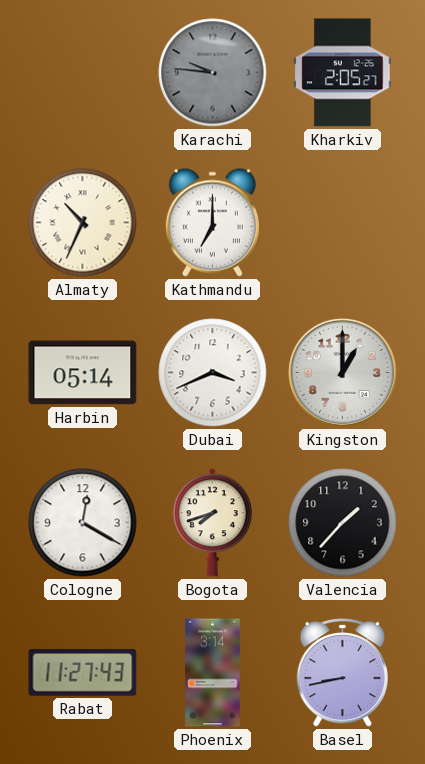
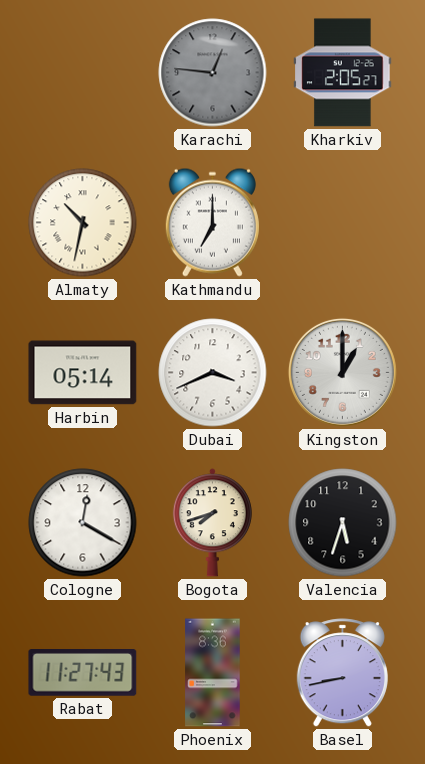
Karachi: 9:46 -> 12:46 (213, 73)
Almaty: 10:34 -> 10:32 (83, 223)
Valencia: 1:37 -> 5:33 (343, 523)
Phoenix: 3:14 -> 8:36 (213, 673)
